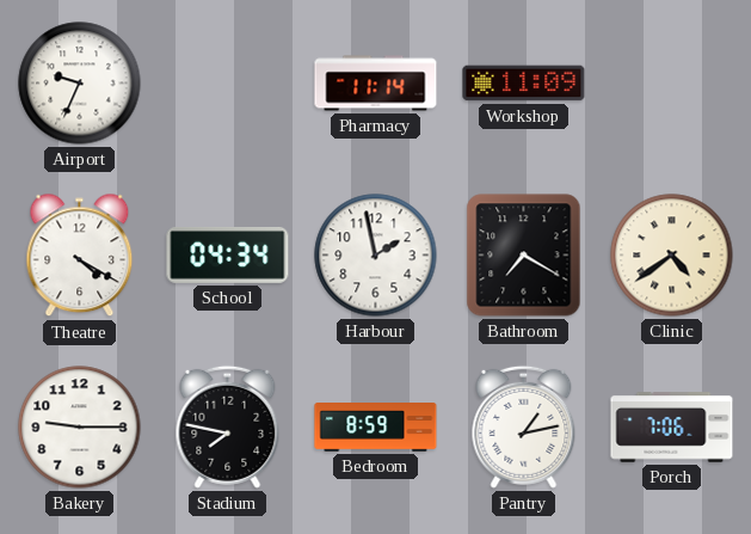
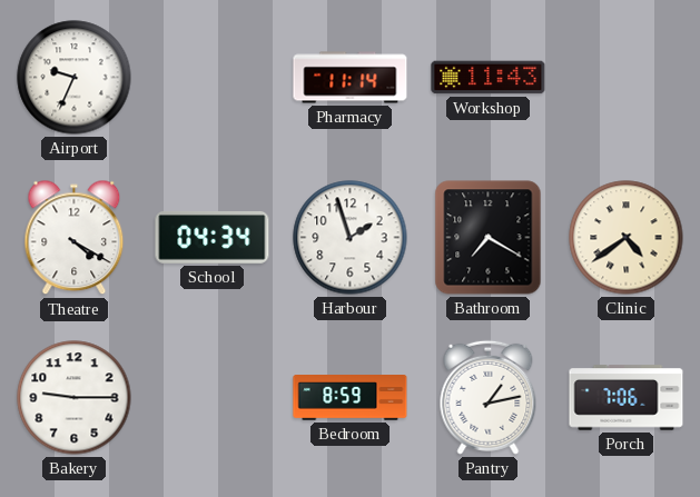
Workshop: 11:09 -> 11:43 (489, 78)
Harbour: 1:58 -> 1:57 (351, 238)
Stadium: 7:47 -> none (228, 426)
